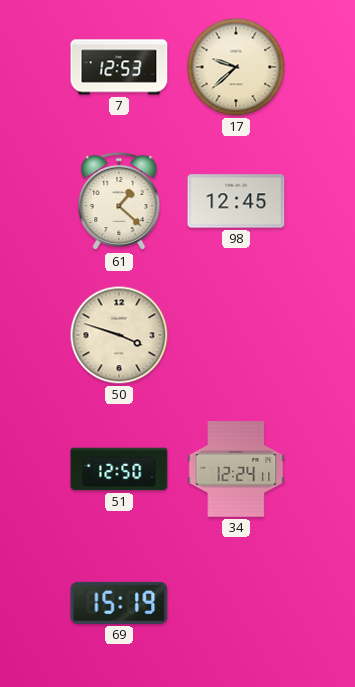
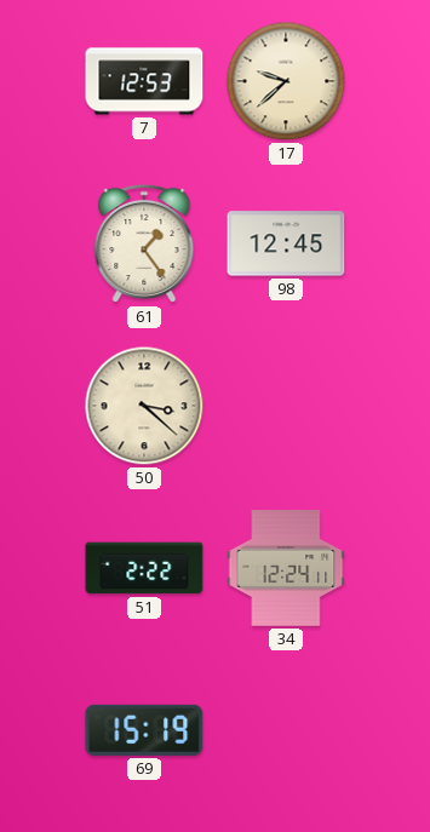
61: 1:22 -> 1:24 (144, 243)
50: 3:48 -> 3:22 (144, 406)
51: 12:50 -> 2:22 (144, 568)
